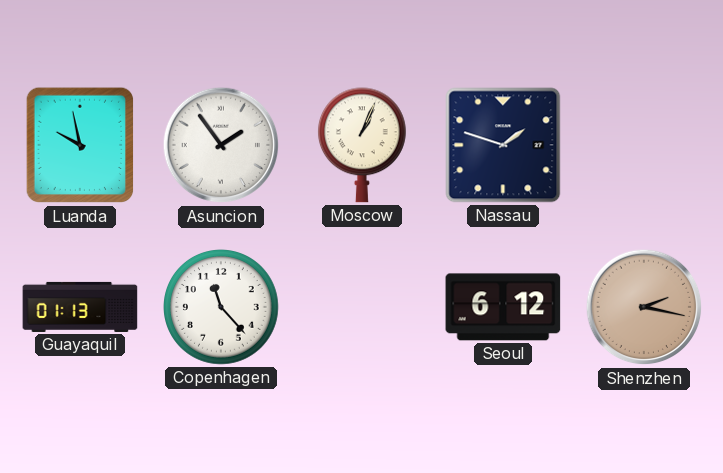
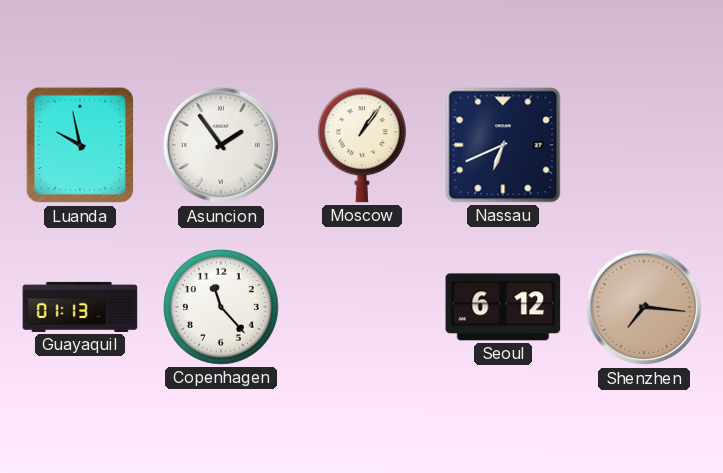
Moscow: 1:04 -> 1:06 (362, 145)
Nassau: 1:48 -> 6:41 (503, 145)
Shenzhen: 2:17 -> 7:16 (644, 307)
